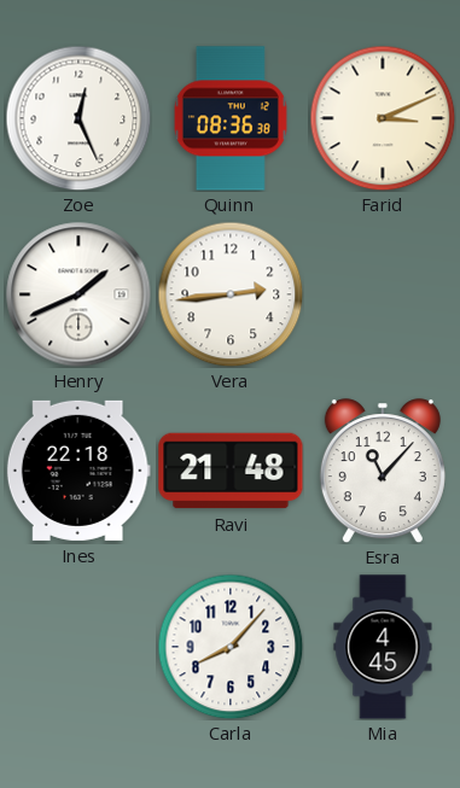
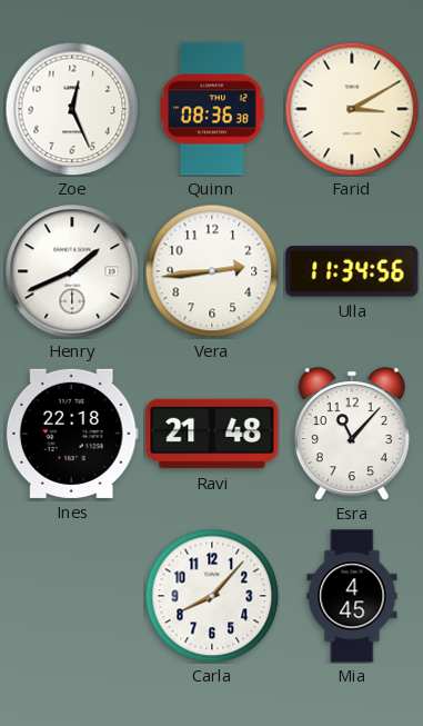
Farid: 3:11 -> 3:10 (352, 109)
Ulla: none -> 11:34 (352, 271)
